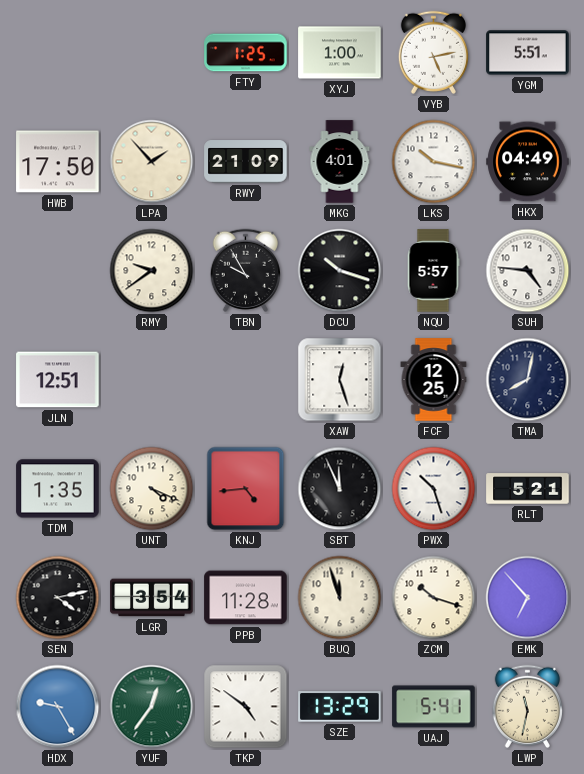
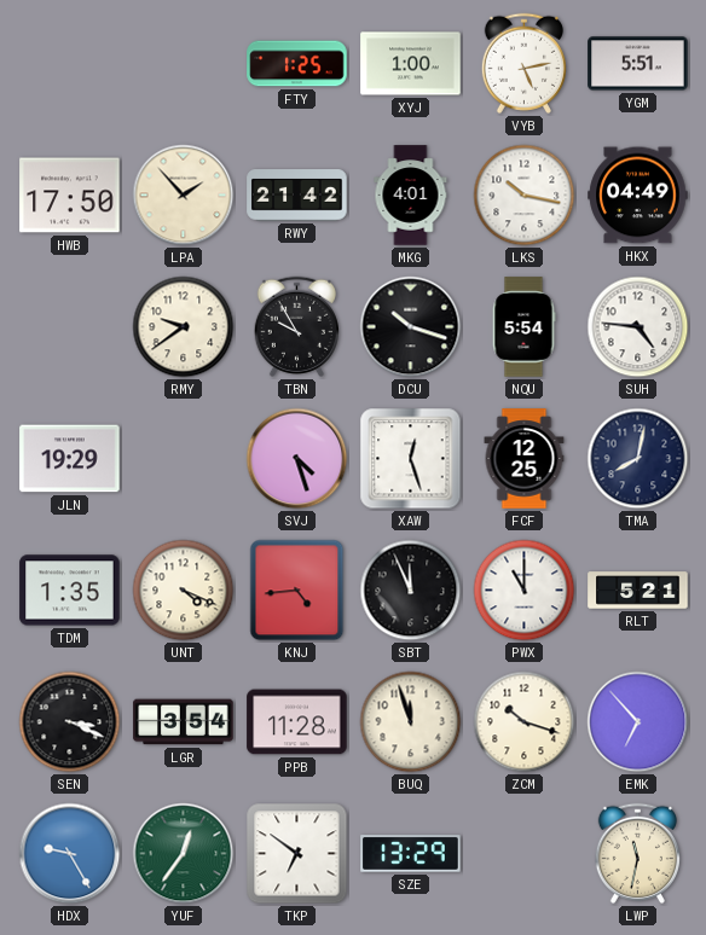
RWY: 21:09 -> 21:42 (297, 196)
NQU: 5:57 -> 5:54 (523, 327)
JLN: 12:51 -> 19:29 (70, 459)
SVJ: none -> 4:27 (297, 459)
PWX: 10:27 -> 11:00 (525, 591)
SEN: 4:13 -> 3:19 (70, 722)
TKP: 4:51 -> 6:51 (297, 854)
UAJ: 5:41 -> none (434, 707)
